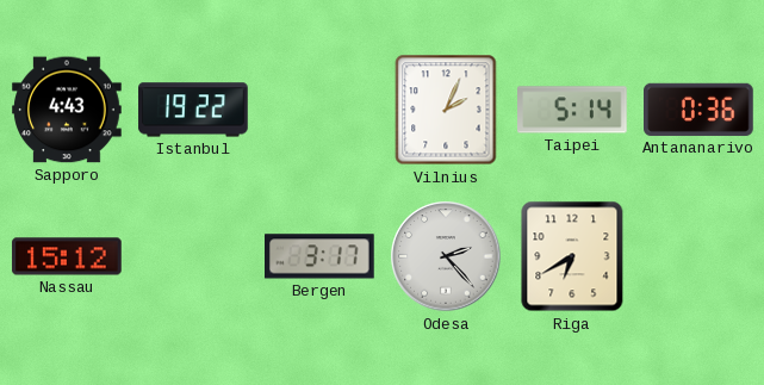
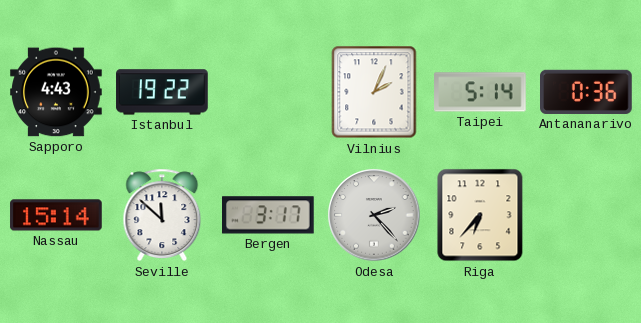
Nassau: 15:12 -> 15:14 (56, 215)
Seville: none -> 11:52 (162, 215)
Riga: 6:40 -> 6:37 (480, 215)
